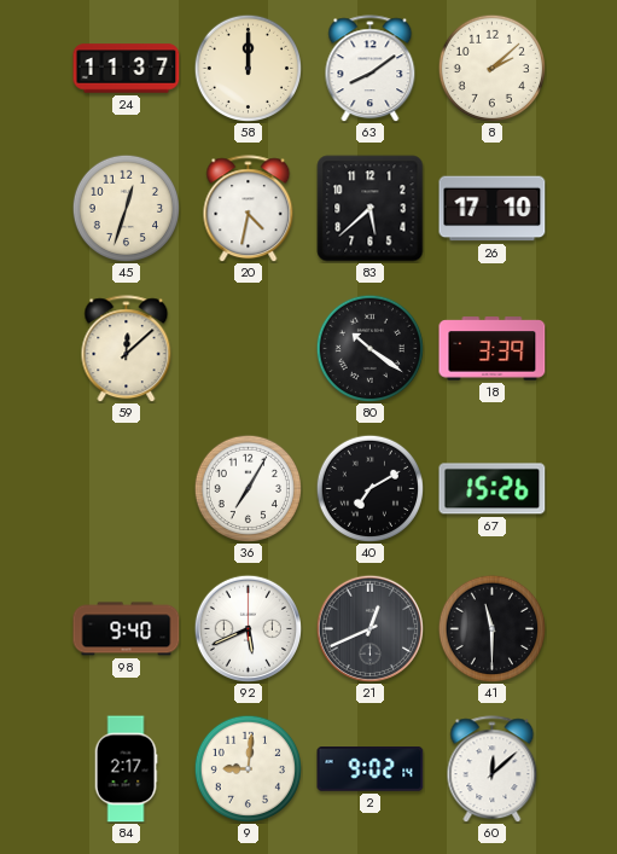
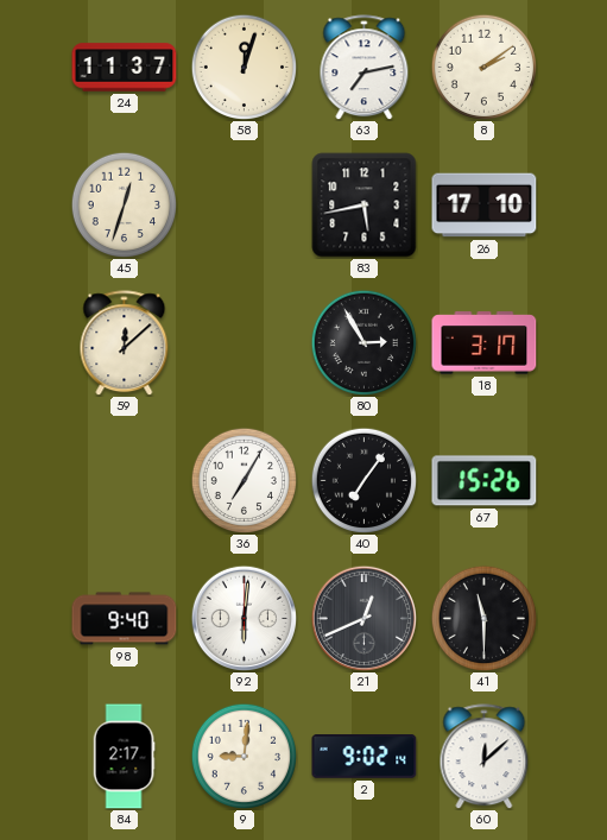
58: 12:00 -> 12:03 (244, 67)
63: 8:09 -> 7:13 (365, 68)
8: 2:08 -> 2:09 (483, 67)
20: 4:32 -> none (249, 209)
83: 5:38 -> 5:43 (365, 206)
80: 10:21 -> 2:55 (363, 342)
18: 3:39 -> 3:17 (485, 343)
40: 7:10 -> 7:06 (363, 480)
92: 5:41 -> 6:01 (244, 618)
